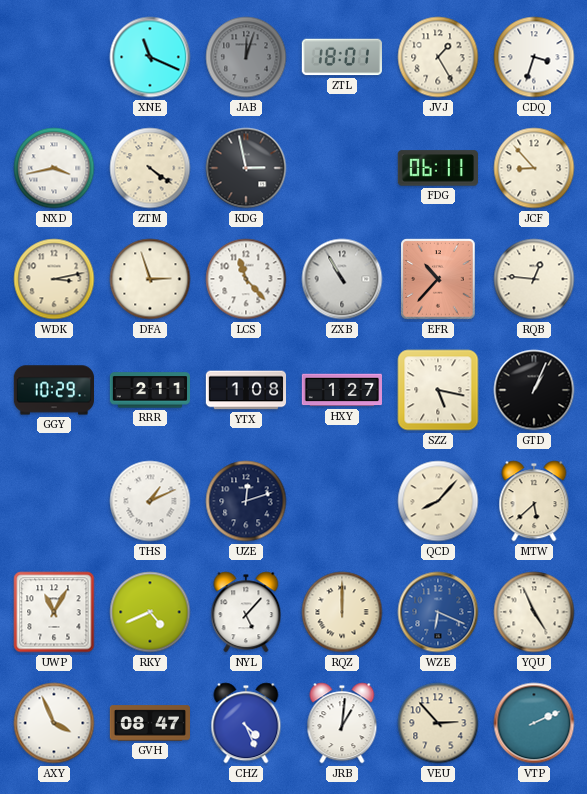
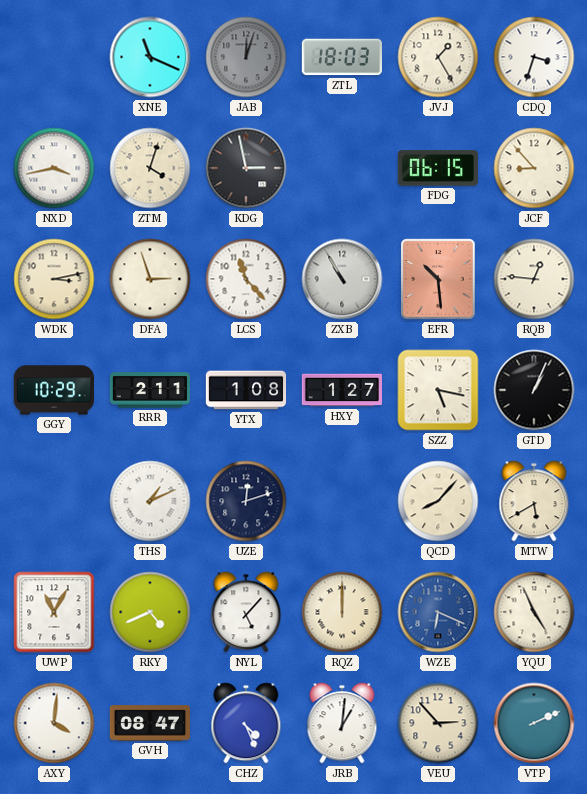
ZTL: 18:01 -> 18:03 (342, 57)
ZTM: 4:21 -> 4:03 (150, 168)
FDG: 06:11 -> 06:15 (438, 168)
EFR: 10:37 -> 10:29 (438, 279)
MTW: 5:38 -> 5:40 (534, 501)
AXY: 3:56 -> 4:01 (54, 723)
